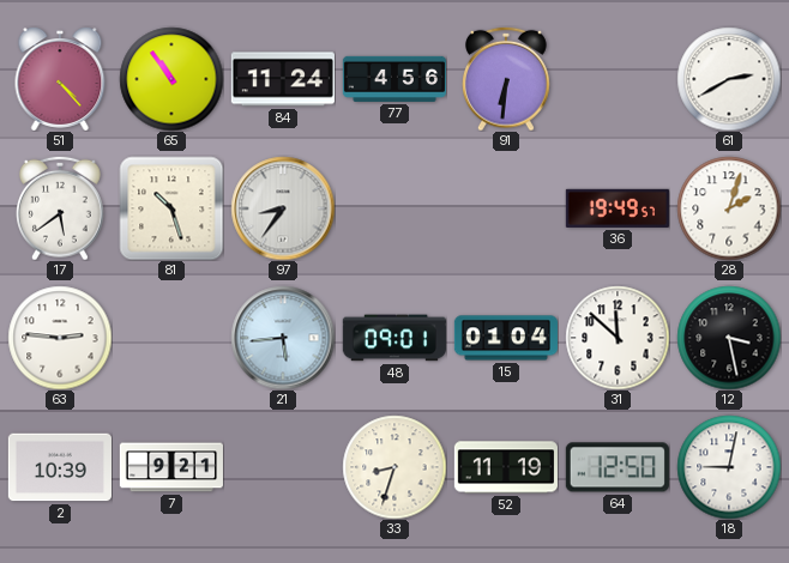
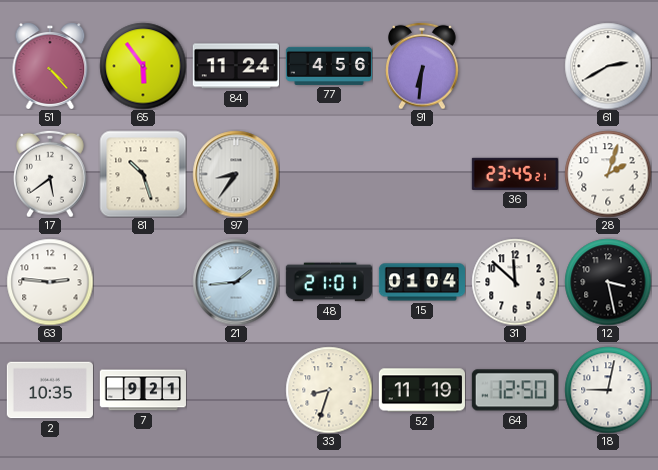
65: 10:54 -> 5:54 (143, 66)
36: 19:49 -> 23:45 (515, 174)
21: 5:44 -> 1:44 (236, 282)
48: 09:01 -> 21:01 (329, 282)
2: 10:39 -> 10:35 (50, 390)
